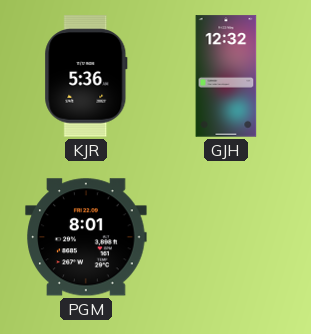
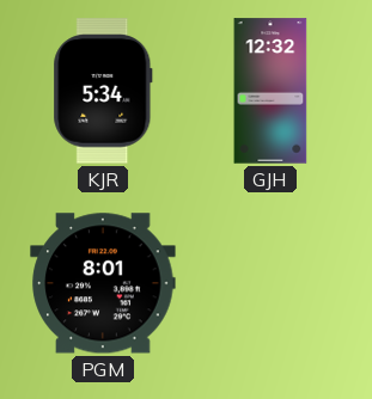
KJR: 5:36 -> 5:34 (103, 91)
